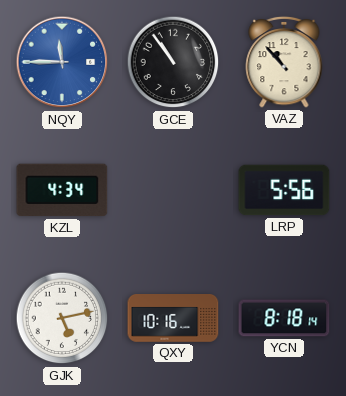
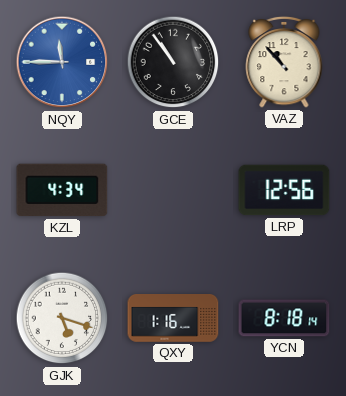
LRP: 5:56 -> 12:56 (284, 190)
GJK: 5:13 -> 5:18 (62, 318)
QXY: 10:16 -> 1:16 (173, 319)
